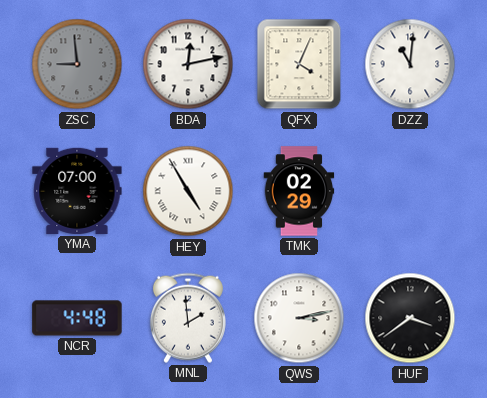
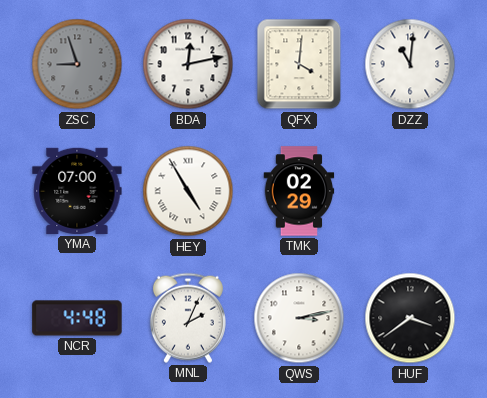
ZSC: 8:59 -> 8:57 (77, 64)
QFX: 4:04 -> 4:01 (299, 64)
MNL: 1:59 -> 2:04 (188, 318)
